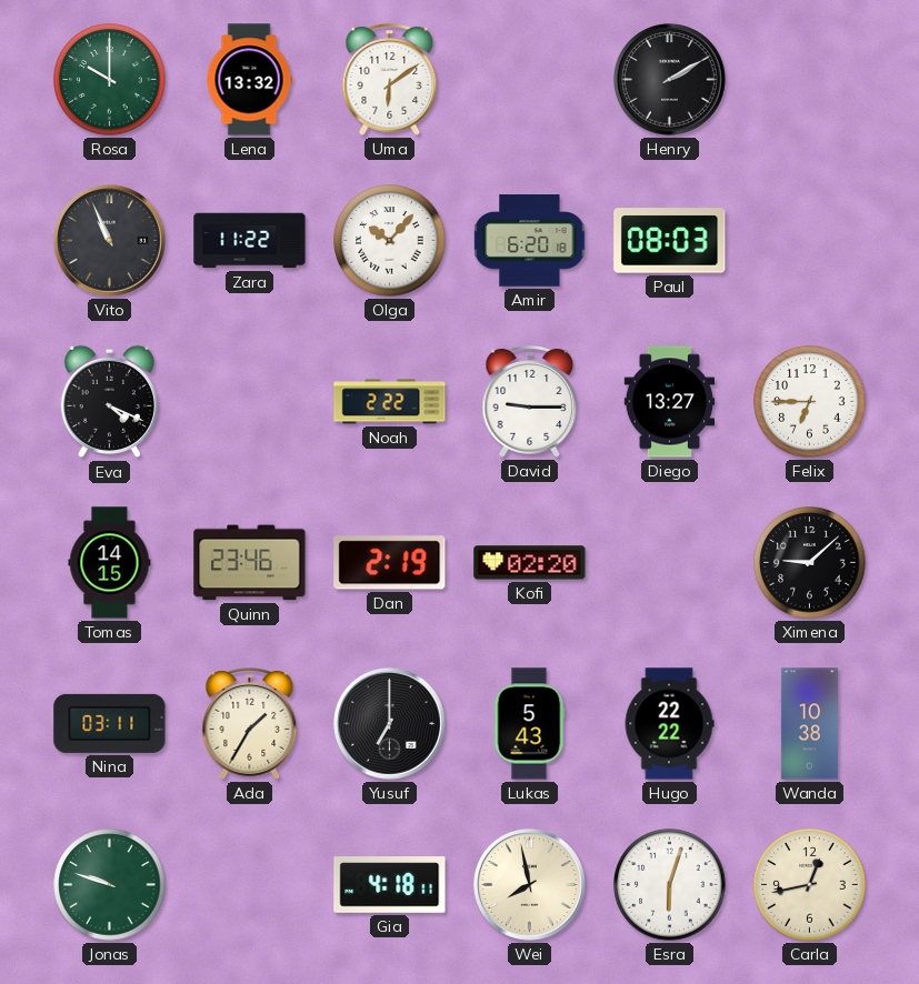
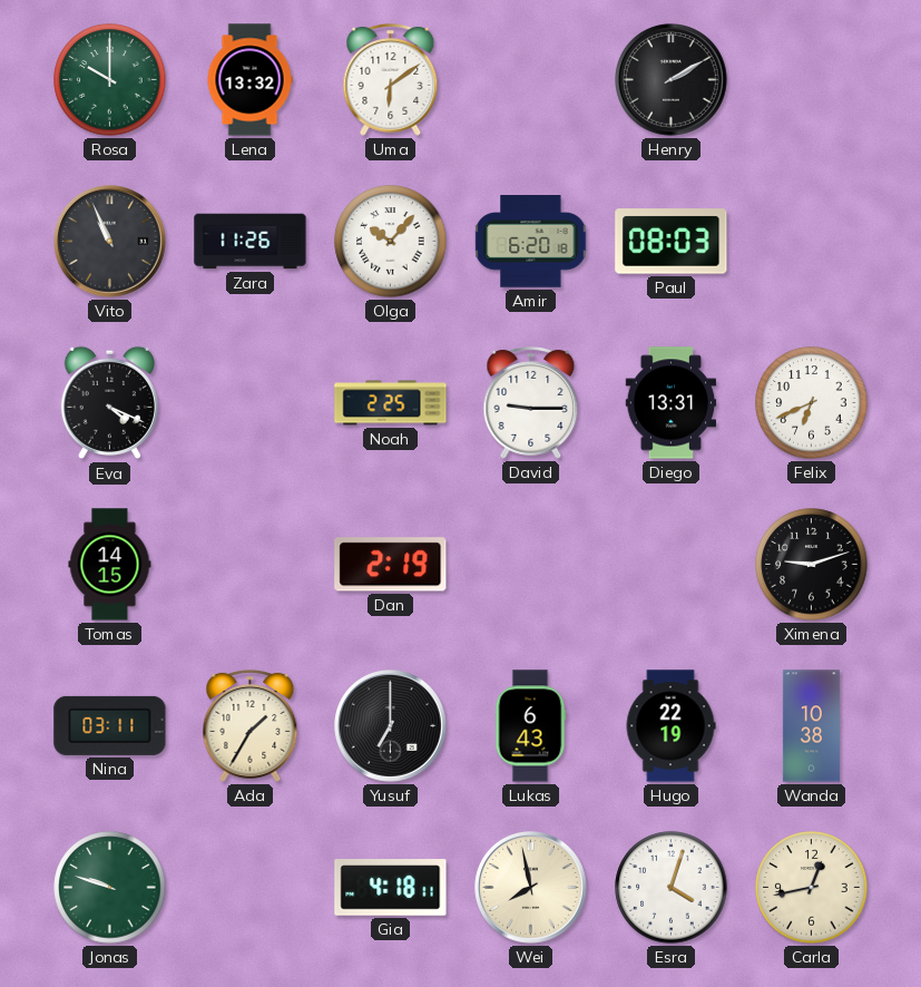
Zara: 11:22 -> 11:26 (251, 242)
Noah: 2:22 -> 2:25 (391, 403)
Diego: 13:27 -> 13:31 (672, 403)
Felix: 6:45 -> 6:41 (812, 403)
Quinn: 23:46 -> none (250, 563)
Kofi: 02:20 -> none (530, 563)
Ximena: 9:08 -> 9:12 (812, 565)
Lukas: 5:43 -> 6:43 (530, 726)
Hugo: 22:22 -> 22:19 (670, 726)
Esra: 6:03 -> 4:03 (672, 888)
